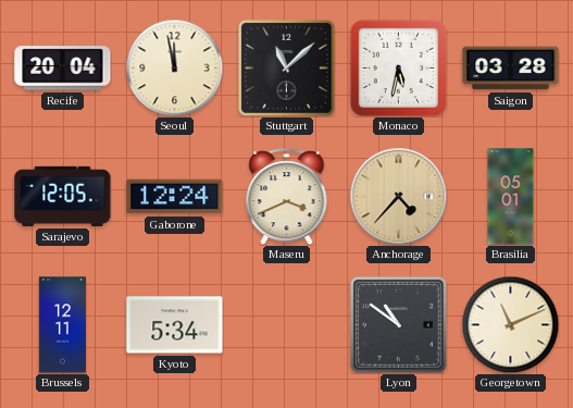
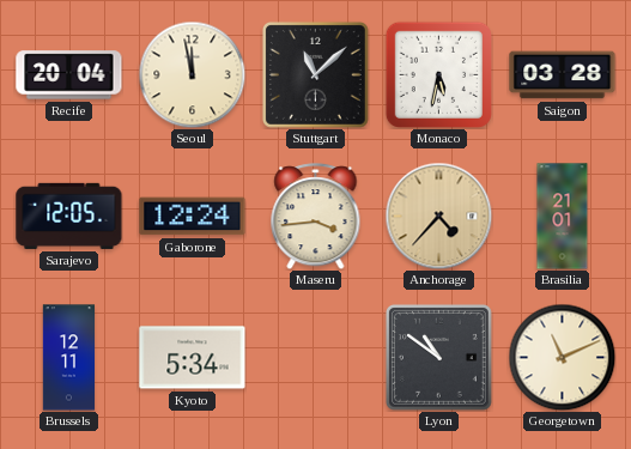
Maseru: 3:41 -> 3:44 (316, 217)
Brasilia: 05:01 -> 21:01 (563, 217)
